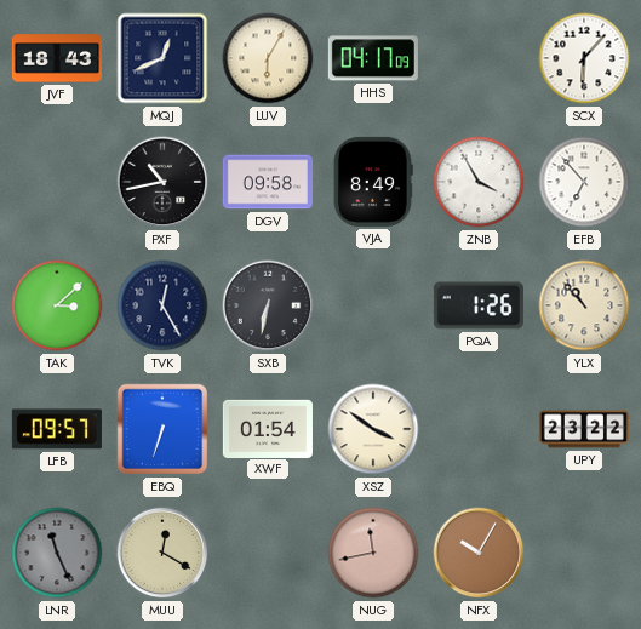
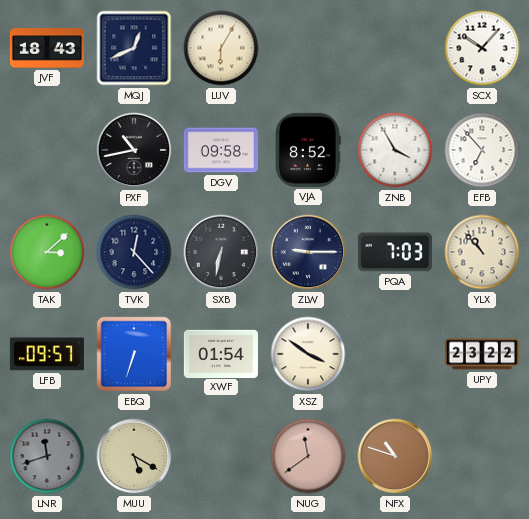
HHS: 04:17 -> none (373, 58)
SCX: 6:07 -> 10:07 (482, 48)
VJA: 8:49 -> 8:52 (308, 150)
TVK: 12:25 -> 12:23 (134, 252)
ZLW: none -> 9:15 (308, 252)
PQA: 1:26 -> 7:03 (395, 252)
LNR: 11:26 -> 11:42 (47, 456)
MUU: 12:20 -> 5:20 (134, 456)
NUG: 11:43 -> 11:39 (308, 456)
NFX: 10:05 -> 10:48 (395, 456)
